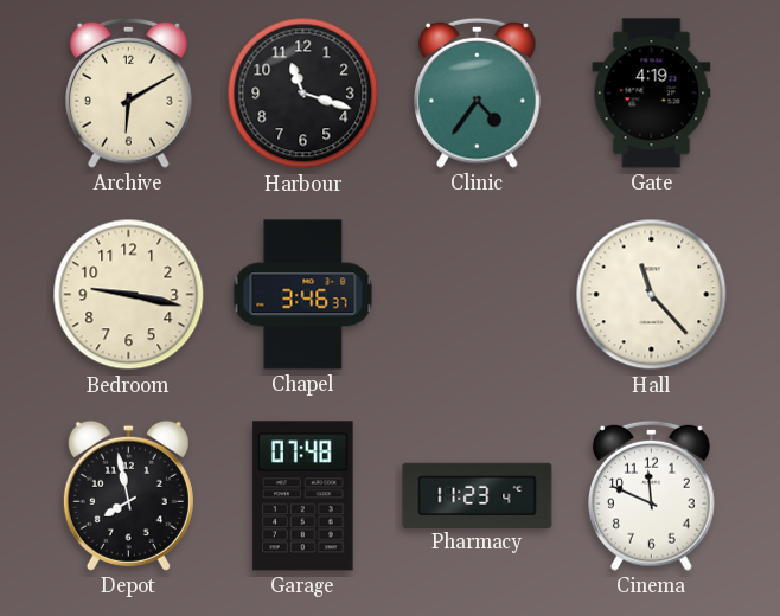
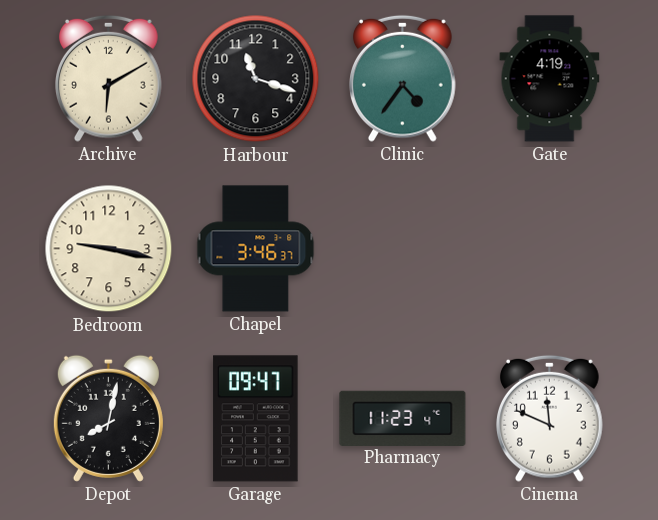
Hall: 11:23 -> none (652, 295)
Depot: 7:58 -> 8:02 (108, 418)
Garage: 07:48 -> 09:47 (256, 419)
